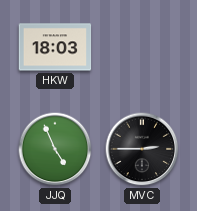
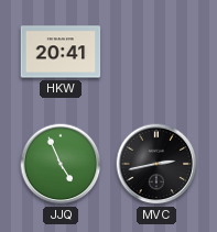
HKW: 18:03 -> 20:41 (61, 52)
MVC: 2:45 -> 2:43 (156, 164)
